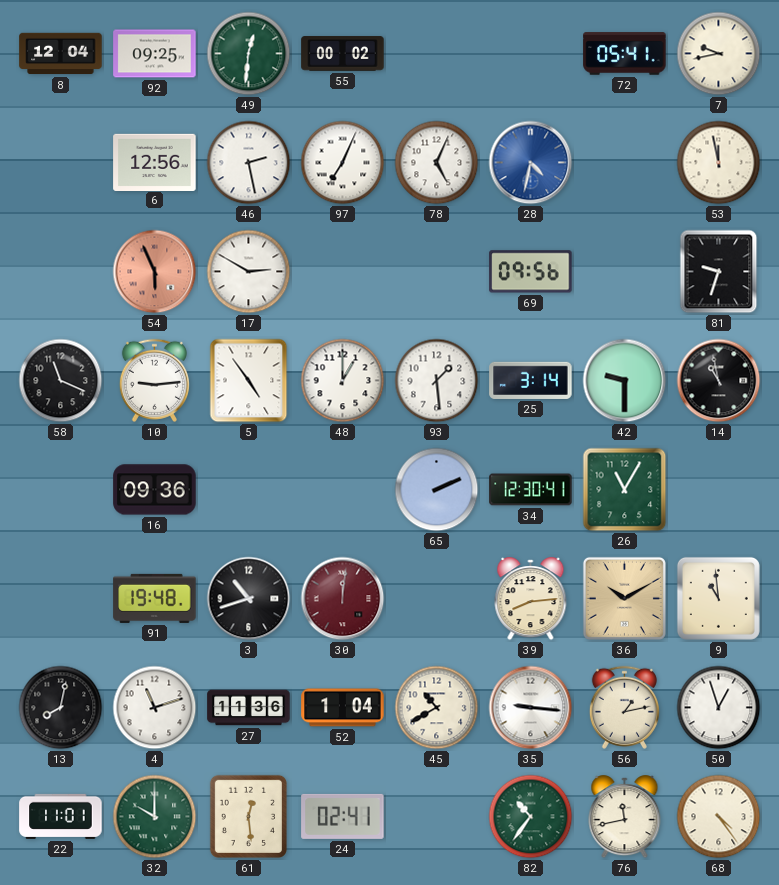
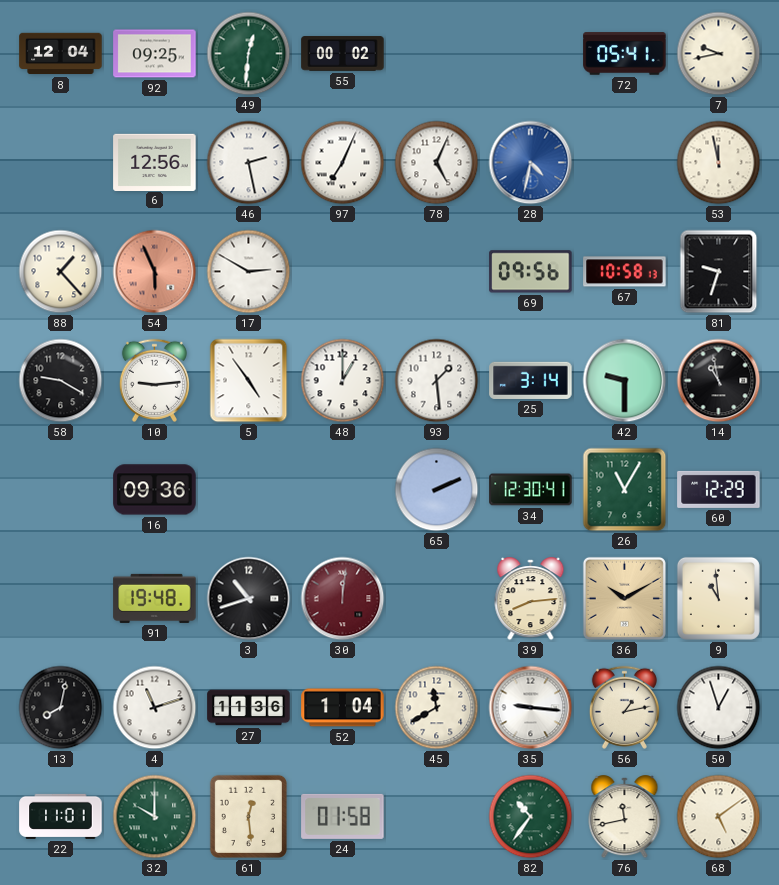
88: none -> 1:23 (61, 272)
67: none -> 10:58 (625, 272)
58: 11:19 -> 9:20 (61, 381)
60: none -> 12:29 (719, 489)
45: 10:40 -> 11:40 (437, 708)
24: 02:41 -> 01:58 (343, 816)
68: 4:24 -> 5:09 (719, 817)
